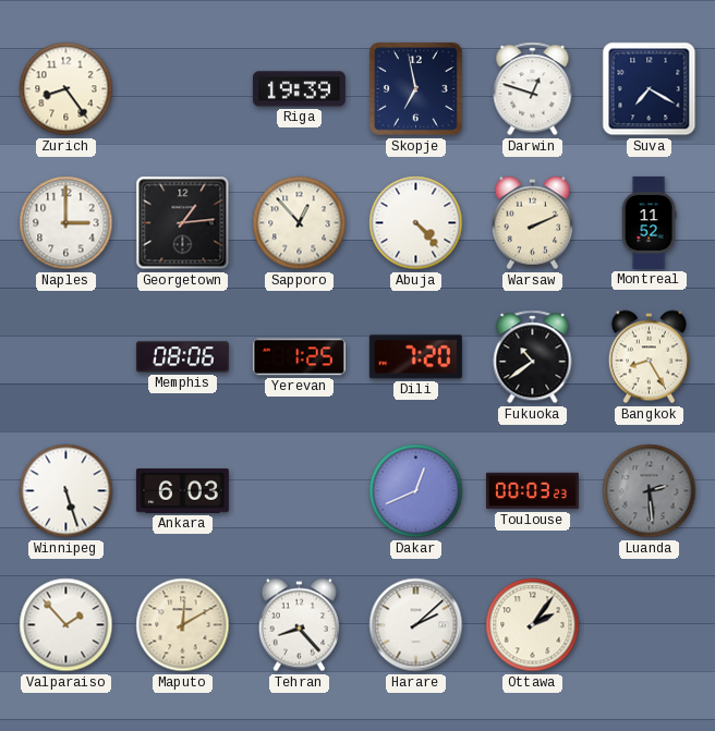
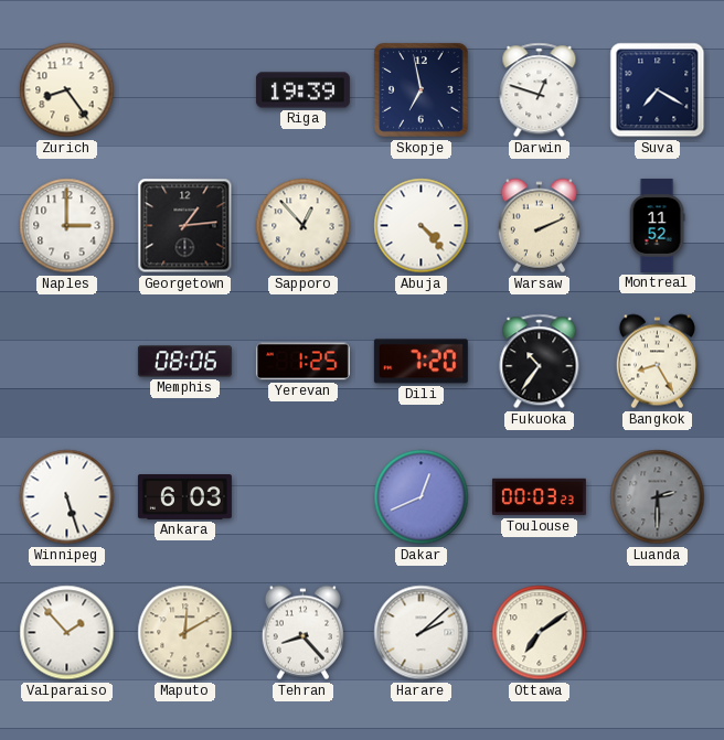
Fukuoka: 10:39 -> 10:36 (540, 362)
Luanda: 2:29 -> 2:30 (658, 497)
Ottawa: 2:06 -> 7:09 (540, 633)
